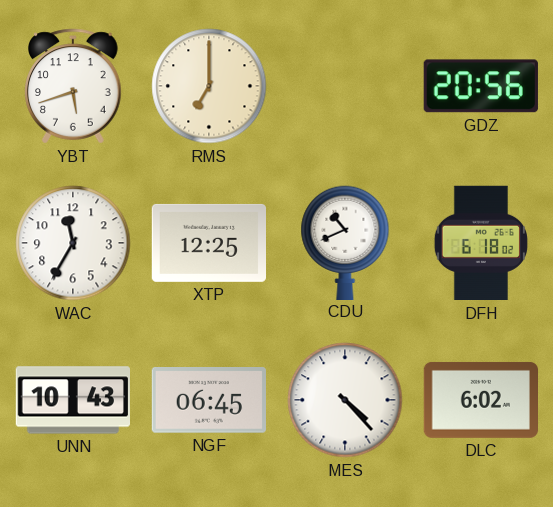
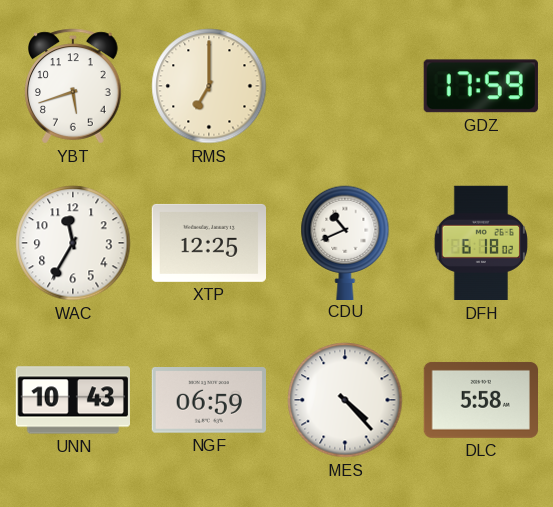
GDZ: 20:56 -> 17:59 (481, 86)
NGF: 06:45 -> 06:59 (208, 400)
DLC: 6:02 -> 5:58 (480, 400)
